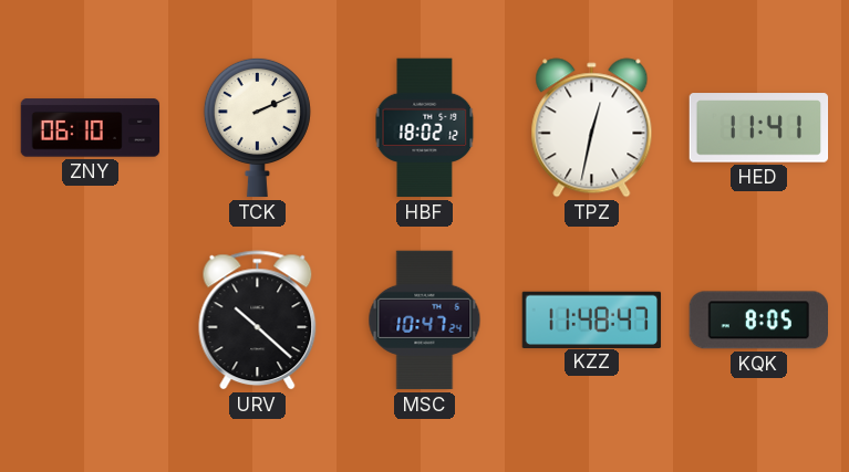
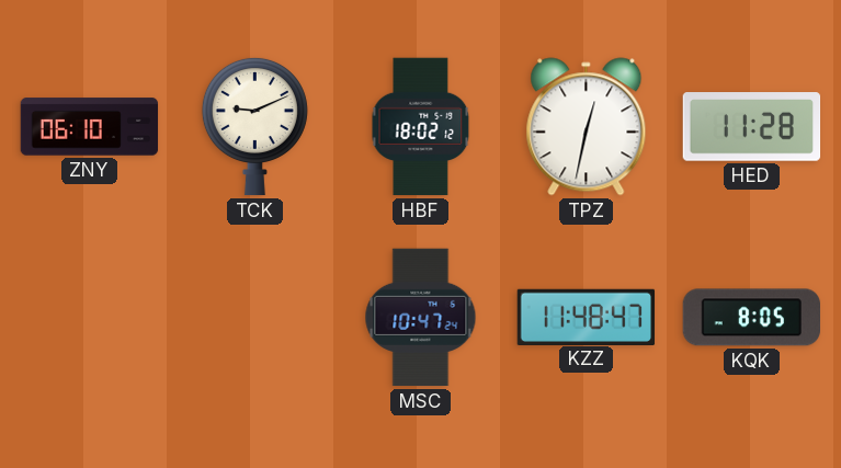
TCK: 2:11 -> 9:11 (254, 126)
HED: 11:41 -> 11:28 (752, 127)
URV: 10:22 -> none (258, 321)
